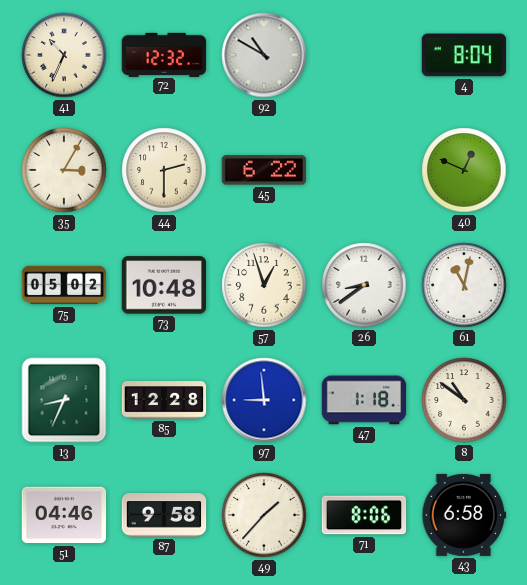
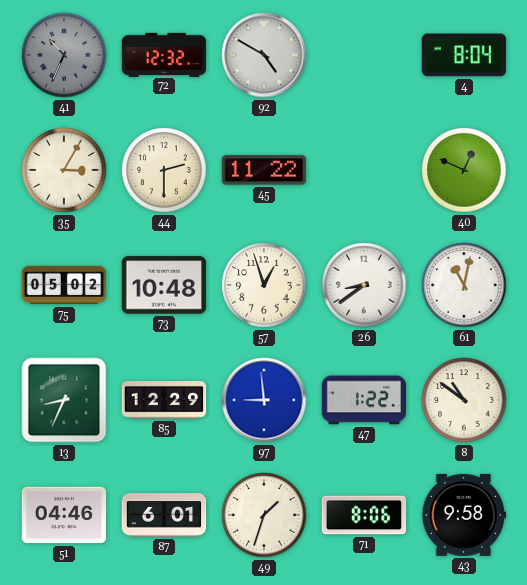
41 dial: cream -> grey (64, 55)
92: 10:50 -> 4:50 (264, 55)
45: 6:22 -> 11:22 (264, 170)
85: 12:28 -> 12:29 (164, 400)
47: 1:18 -> 1:22 (364, 400)
87: 9:58 -> 6:01 (164, 515)
49: 1:37 -> 1:33 (264, 515)
43: 6:58 -> 9:58 (464, 515)
